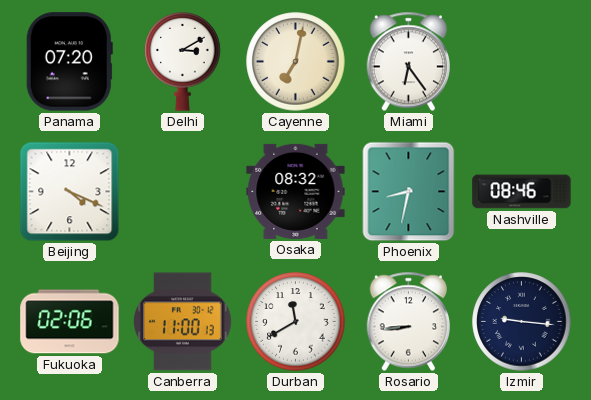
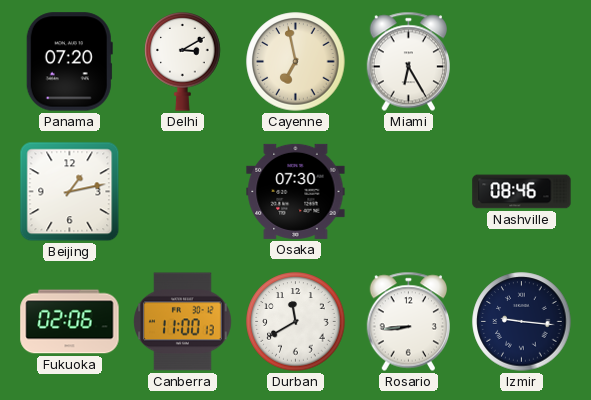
Cayenne: 7:02 -> 6:58 (296, 62)
Miami: 6:24 -> 6:25 (409, 62)
Beijing: 4:19 -> 1:13 (70, 192)
Osaka: 08:32 -> 07:30 (296, 191)
Phoenix: 8:32 -> none (409, 192)
